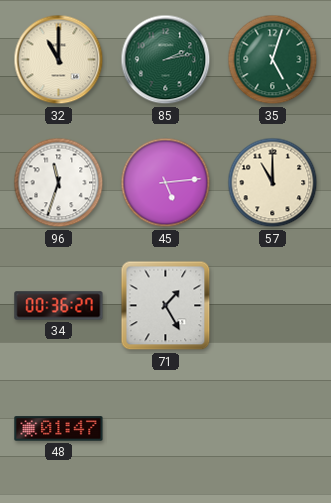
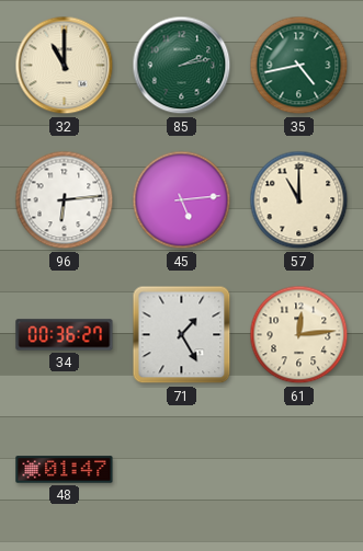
35: 5:03 -> 4:43 (299, 66)
96: 11:33 -> 6:14 (65, 200)
61: none -> 12:14 (299, 335)
